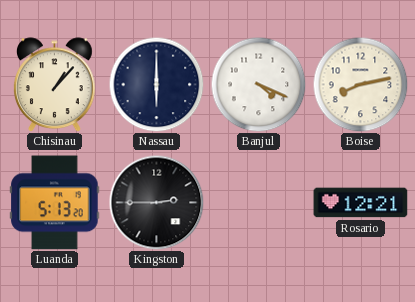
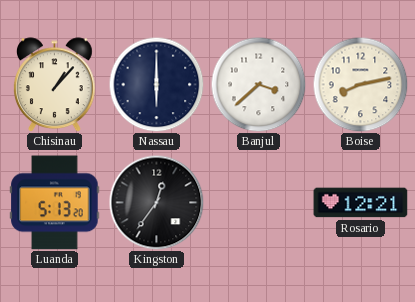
Banjul: 4:19 -> 3:38 (258, 84)
Kingston: 2:45 -> 12:36 (156, 202)
